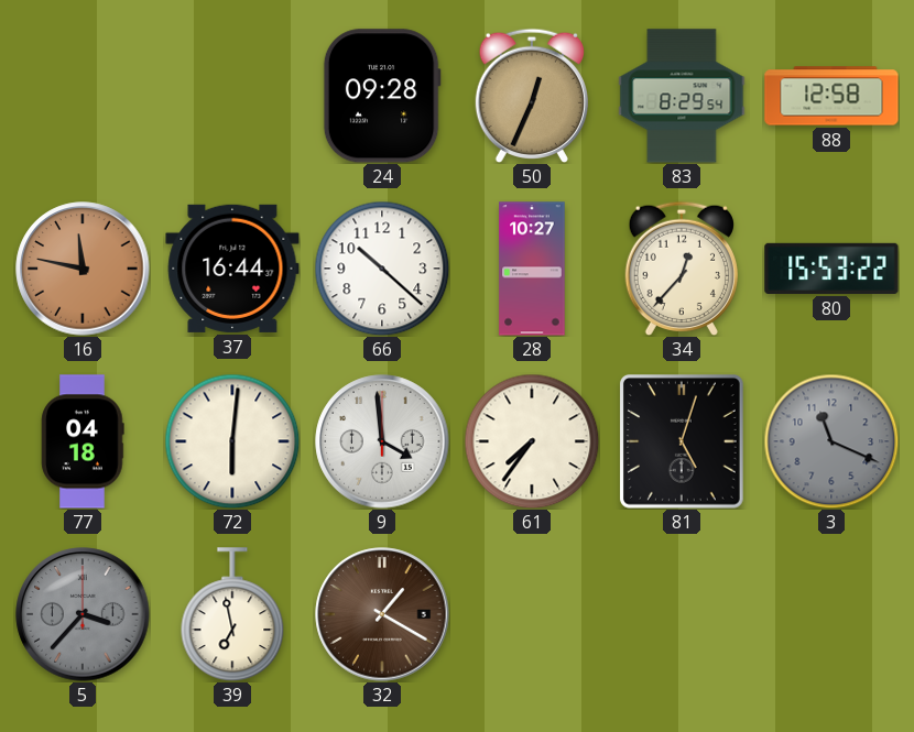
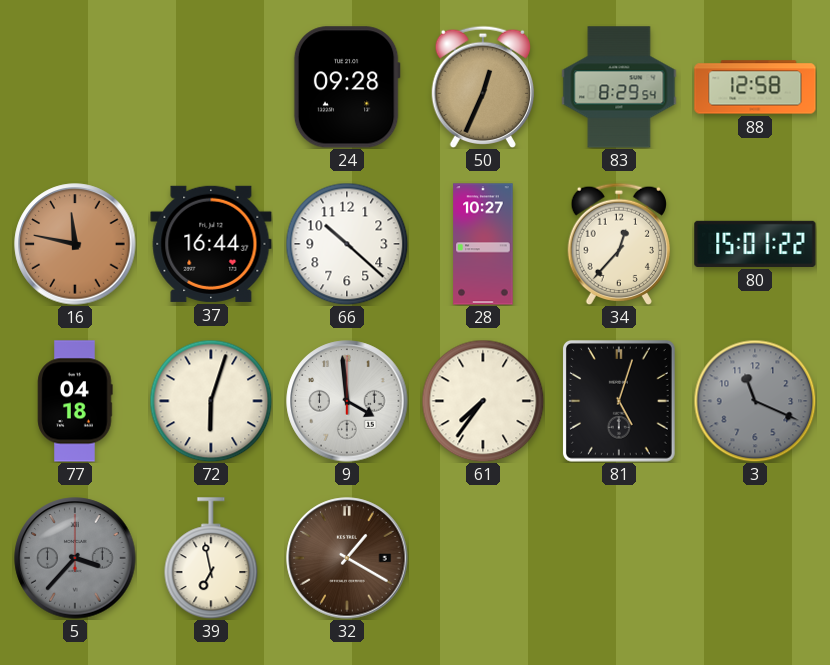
80: 15:53 -> 15:01 (755, 244)
72: 6:01 -> 6:03 (211, 401)
